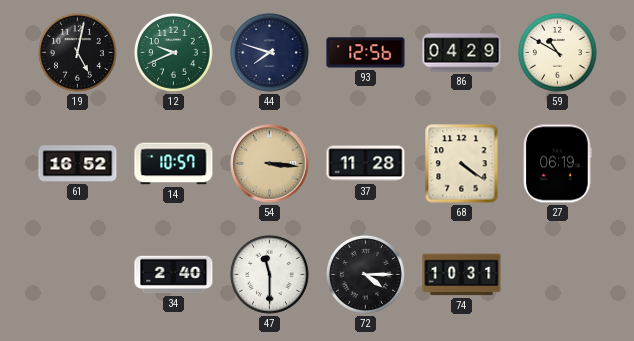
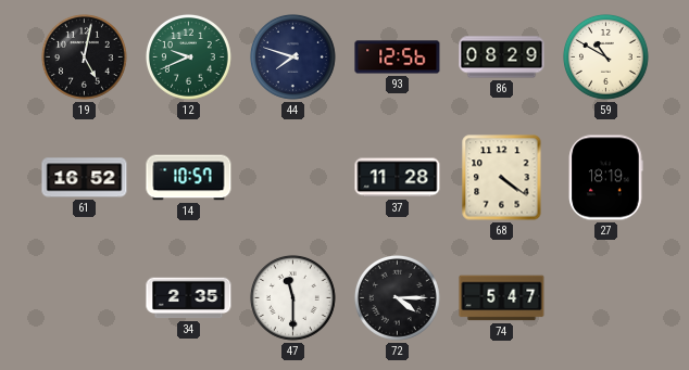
86: 04:29 -> 08:29 (502, 58)
54: 3:16 -> none (270, 164)
27: 06:19 -> 18:19 (606, 178)
34: 2:40 -> 2:35 (189, 298)
74: 10:31 -> 5:47 (502, 298)
